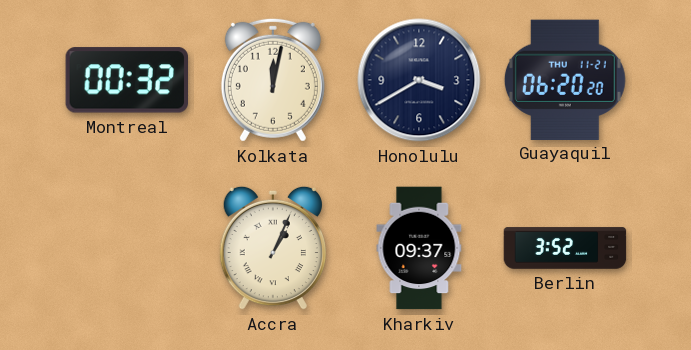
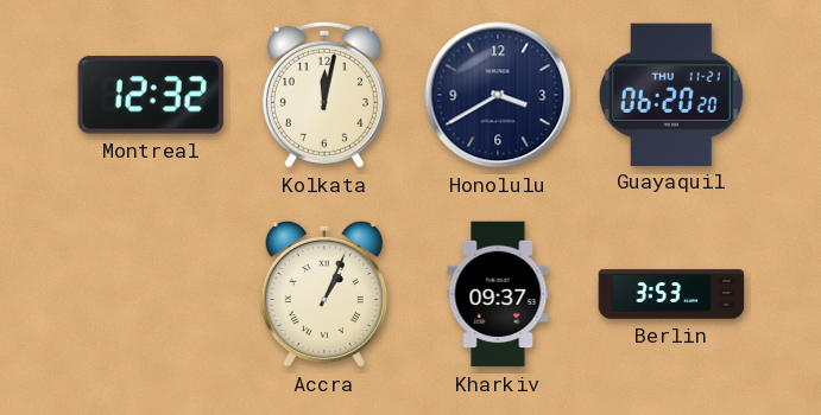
Montreal: 00:32 -> 12:32 (150, 95)
Berlin: 3:52 -> 3:53 (671, 294)
